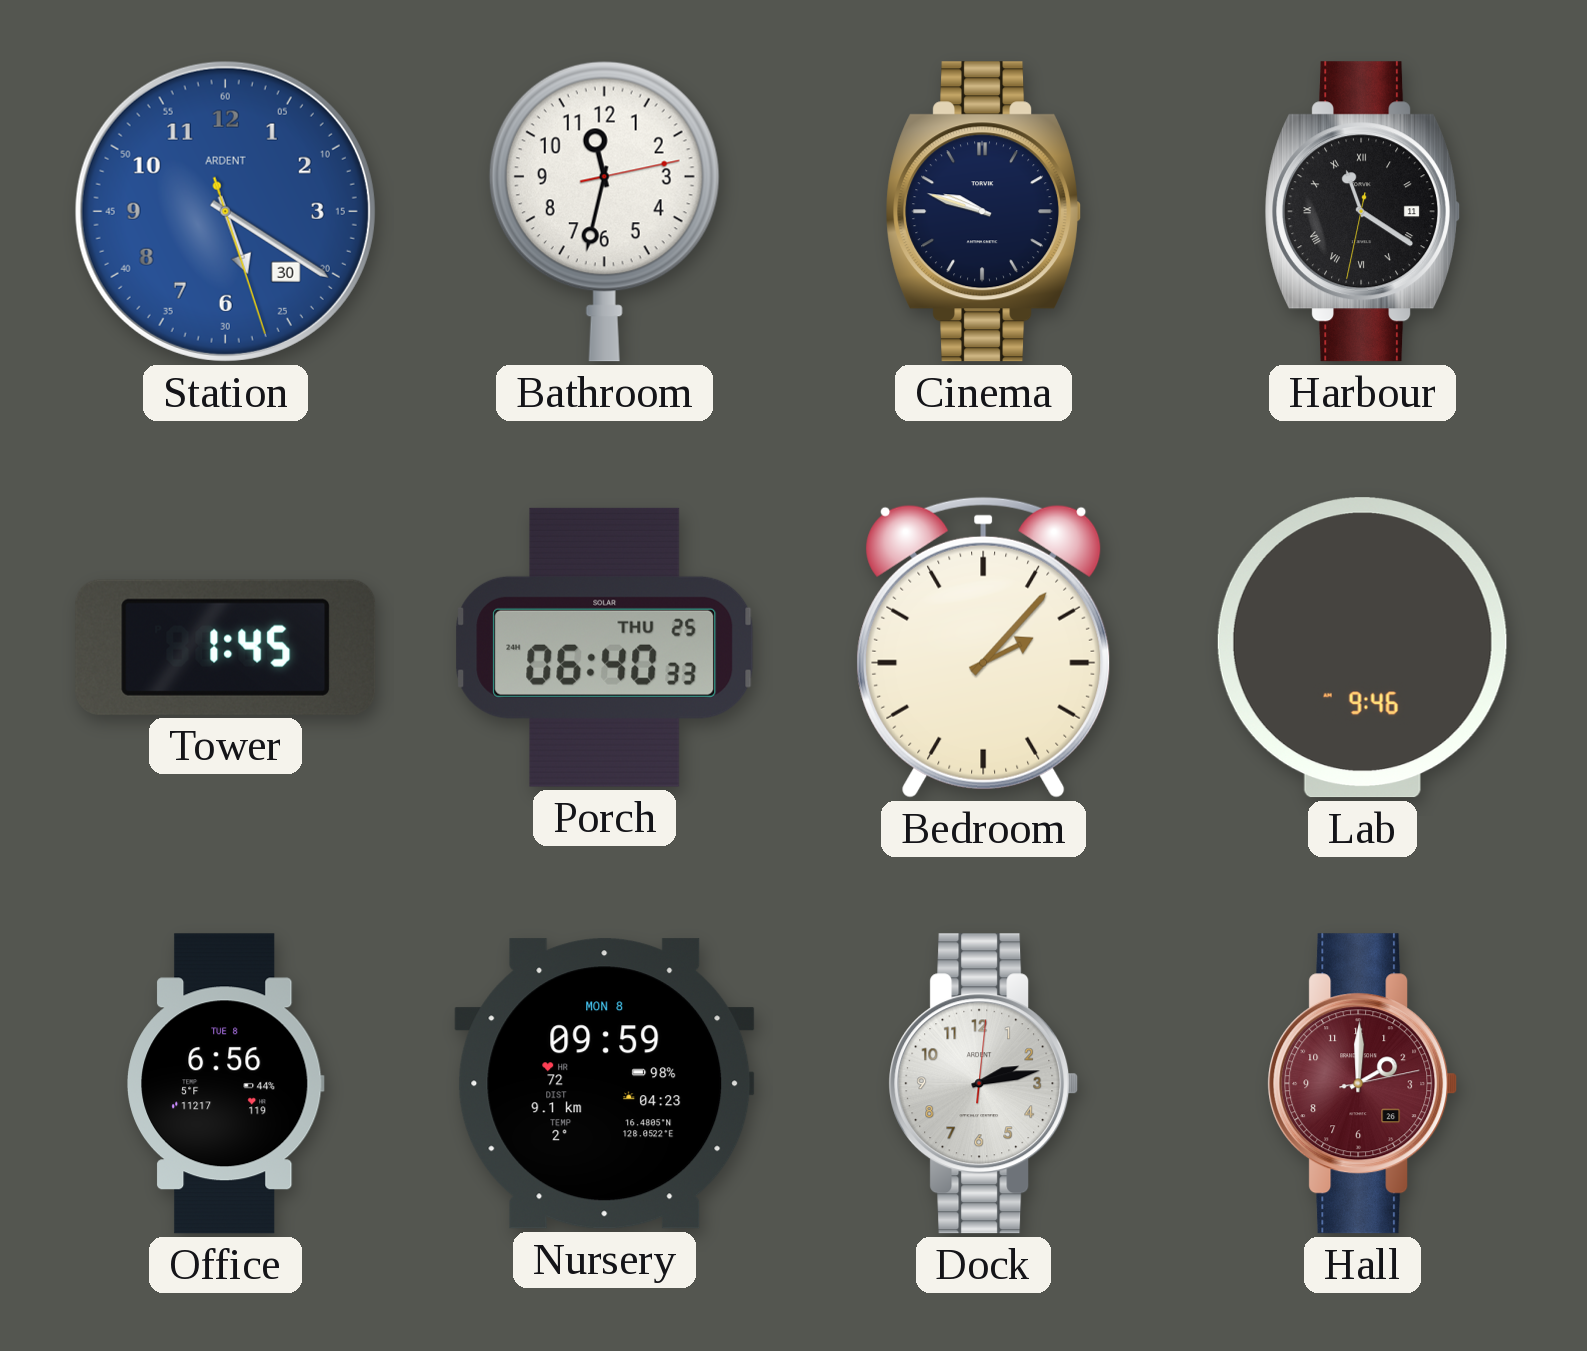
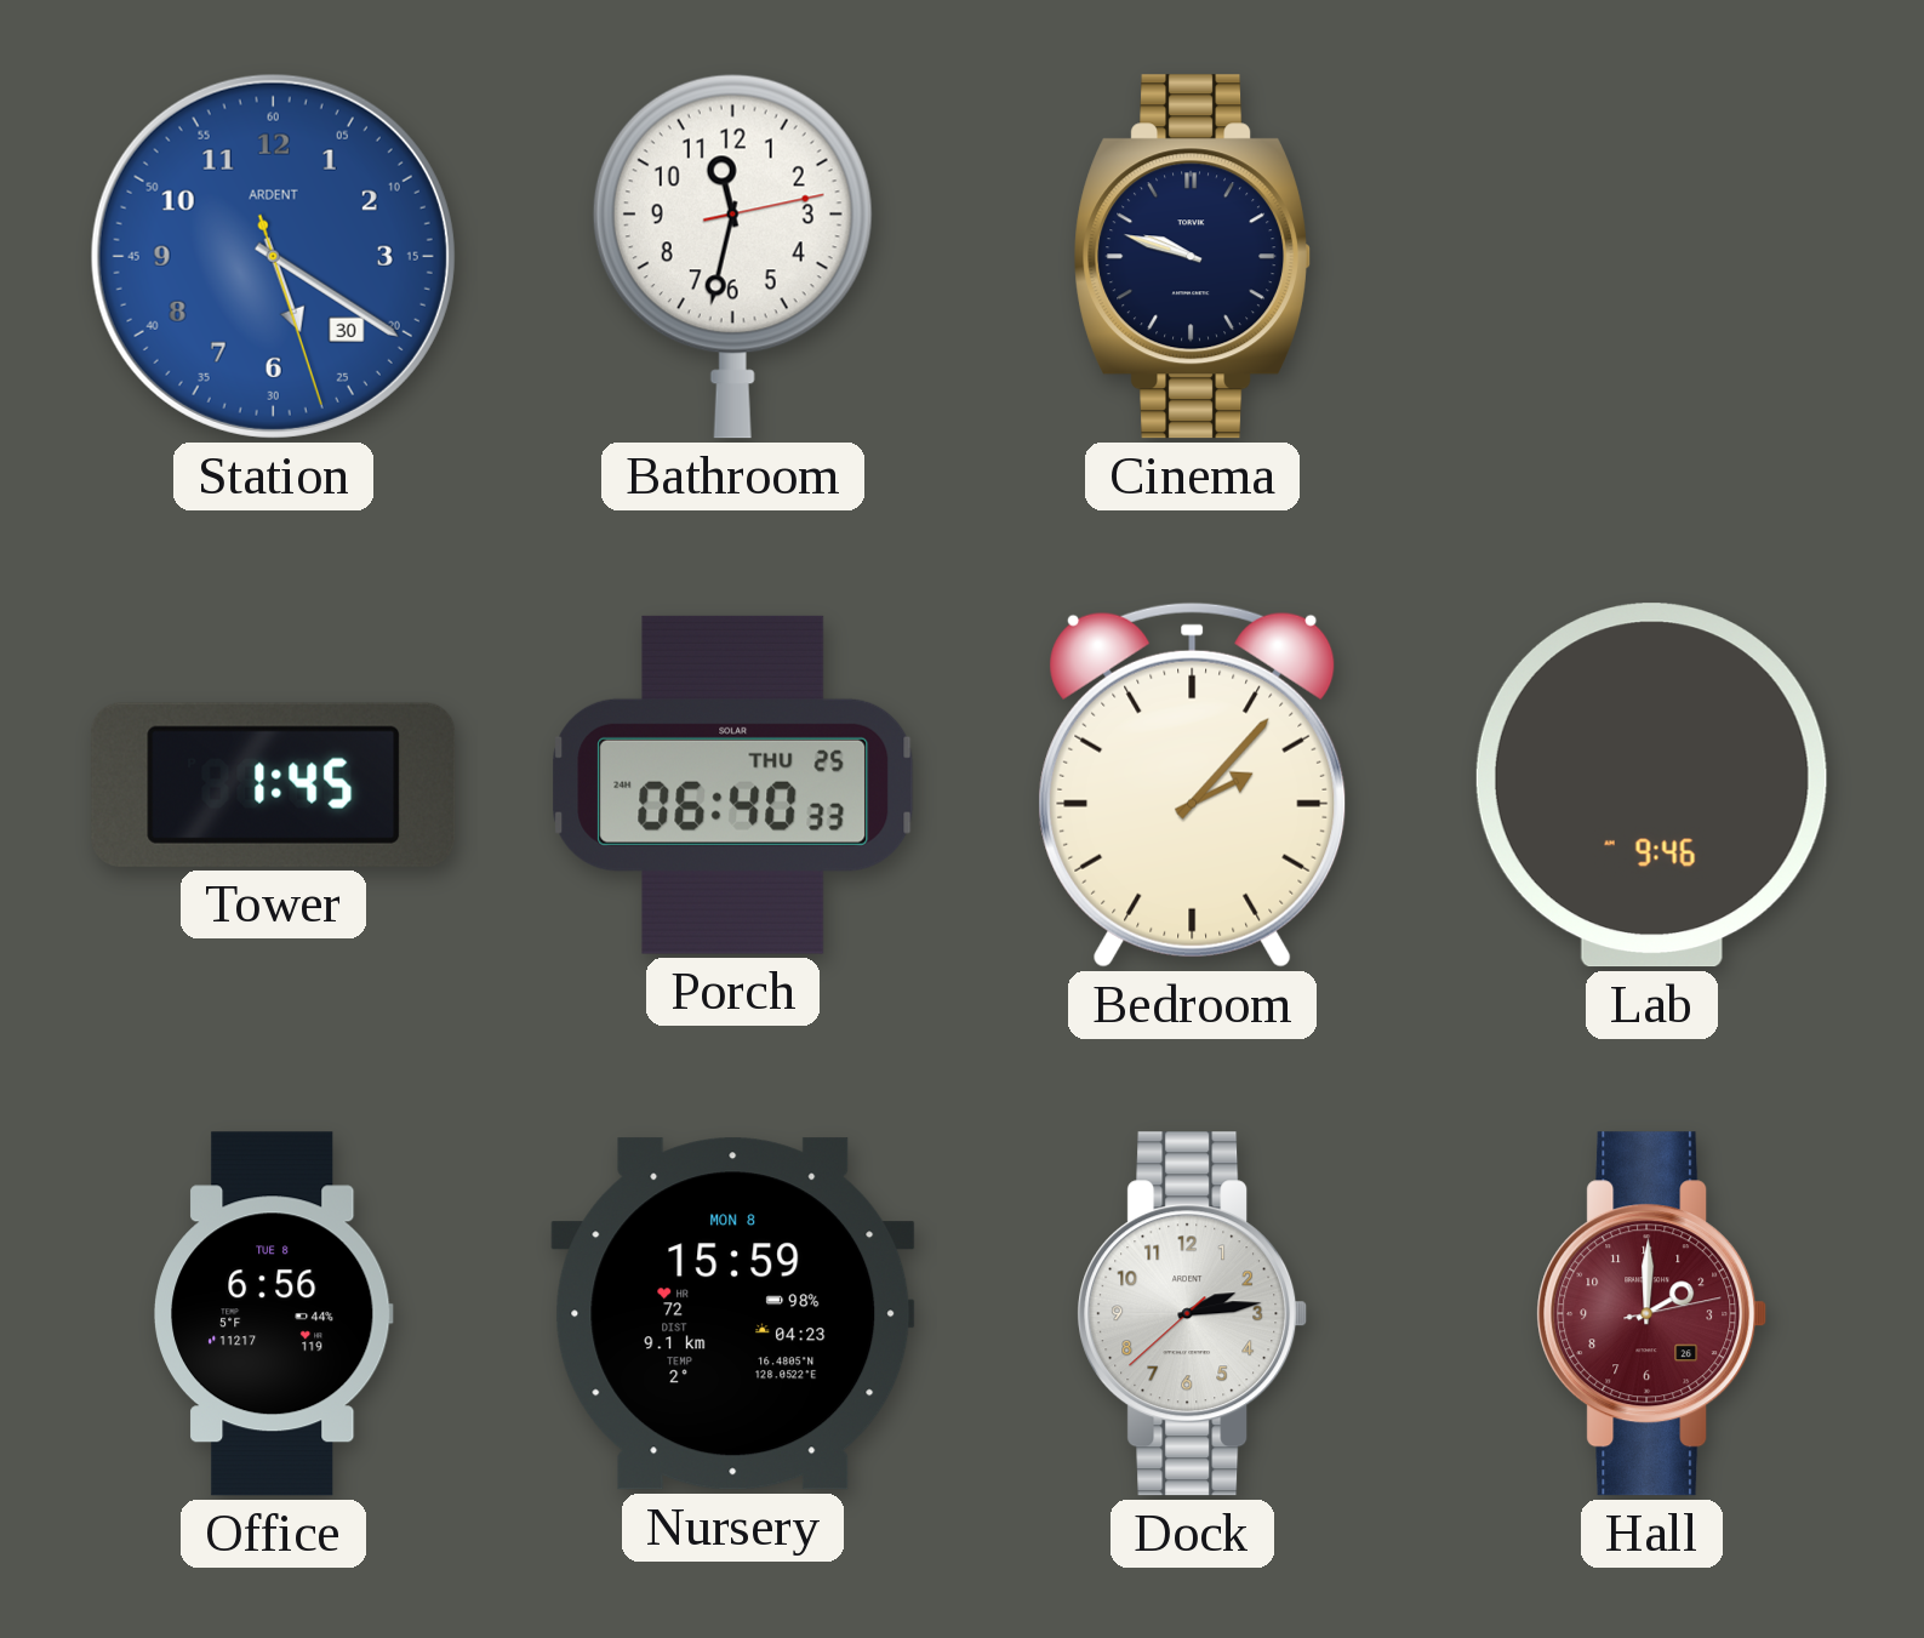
Harbour: 11:20 -> none (1362, 212)
Nursery: 09:59 -> 15:59 (733, 1314)
Dock: 2:13:01 -> 2:13:38 (1193, 1314)
